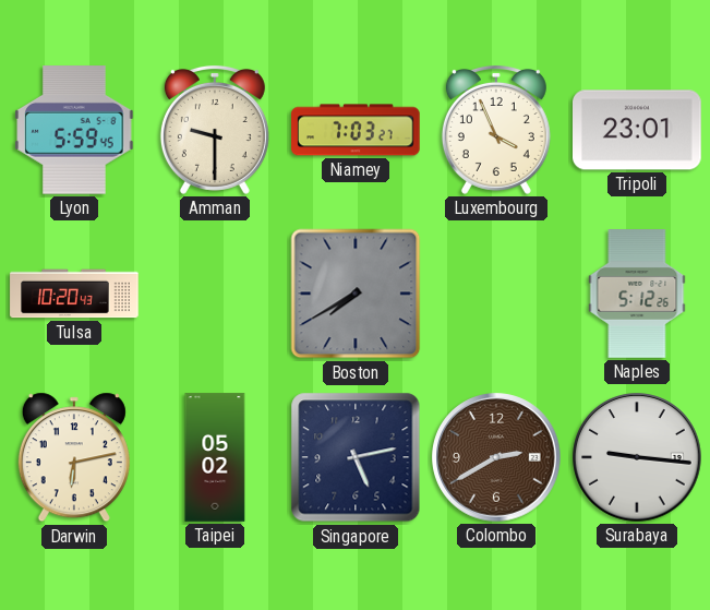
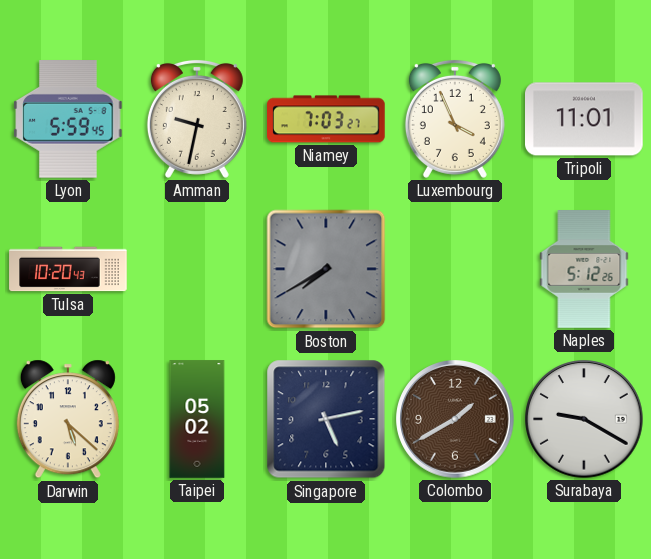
Amman: 9:30 -> 9:32 (197, 119)
Tripoli: 23:01 -> 11:01 (584, 119)
Darwin: 6:13 -> 5:22 (68, 419)
Colombo: 2:40 -> 1:40 (455, 419)
Surabaya: 9:16 -> 9:20 (584, 419)
